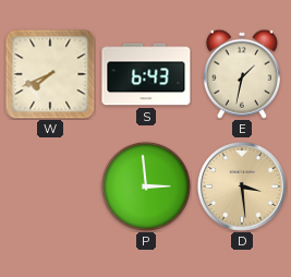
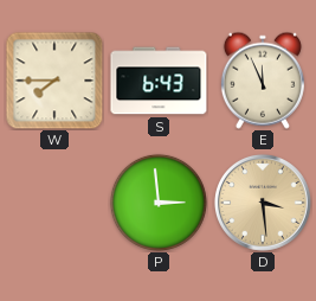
W: 7:41 -> 7:45 (54, 81)
E: 1:32 -> 11:56 (263, 81)
